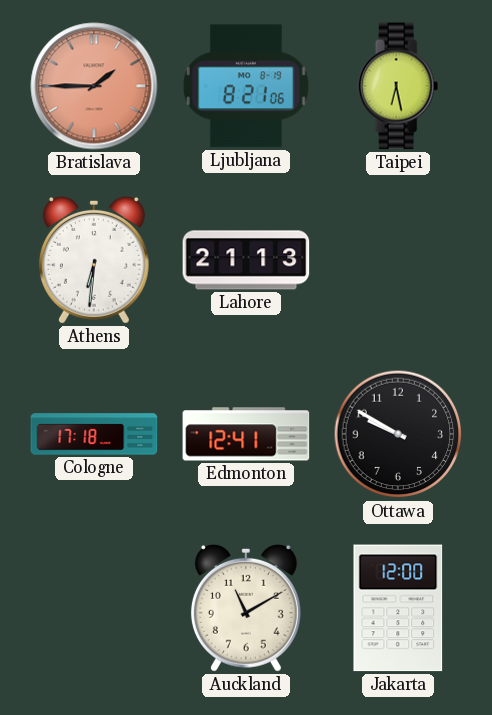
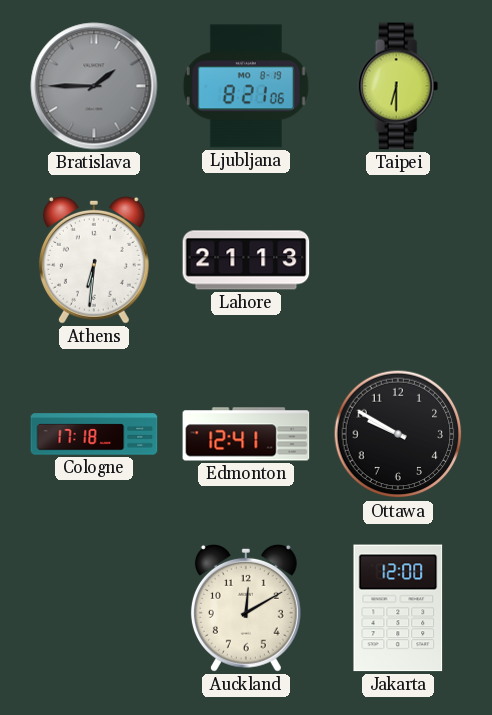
Bratislava dial: salmon -> grey (94, 86)
Taipei: 6:28 -> 6:30 (398, 86)
Auckland: 11:10 -> 12:10 (246, 608)
